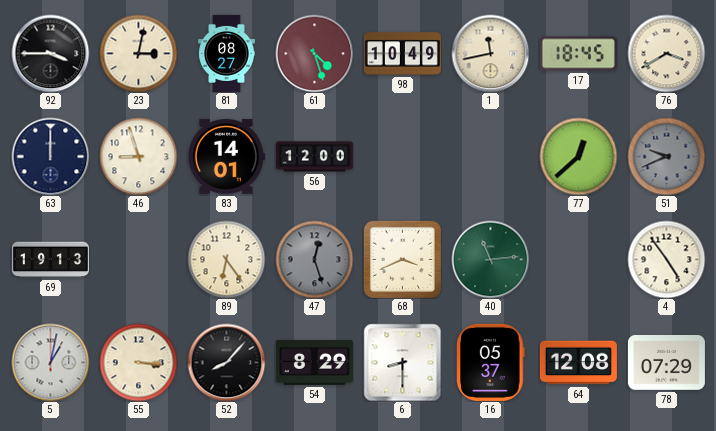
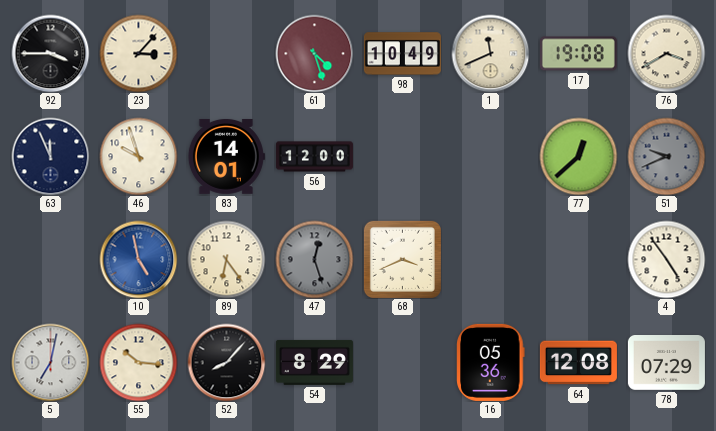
23: 3:02 -> 3:07 (138, 53)
81: 08:27 -> none (227, 53)
1: 11:43 -> 11:41 (490, 53)
17: 18:45 -> 19:08 (578, 54)
63: 12:00 -> 11:56 (50, 156)
46: 8:57 -> 9:57 (138, 156)
69: 19:13 -> none (50, 260)
10: none -> 4:58 (138, 259)
40: 11:14 -> none (490, 259)
5: 1:02 -> 7:02 (50, 362)
55: 3:16 -> 10:16 (138, 362)
6: 8:30 -> none (402, 362)
16: 05:37 -> 05:36 (491, 362)
